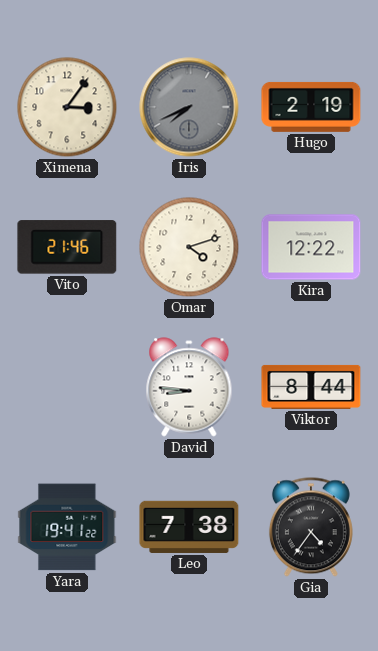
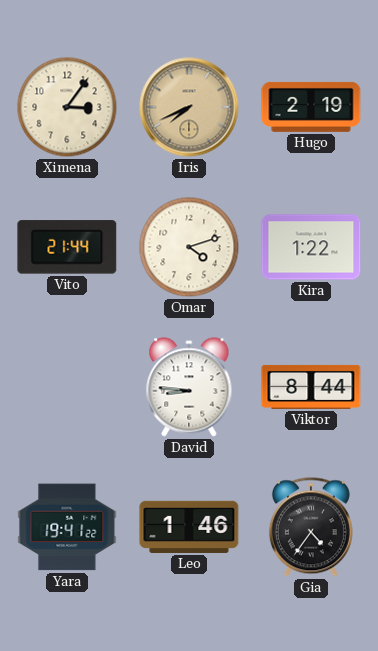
Iris dial: grey -> champagne (189, 107)
Vito: 21:46 -> 21:44 (67, 247)
Kira: 12:22 -> 1:22 (311, 247)
Leo: 7:38 -> 1:46 (189, 527)
